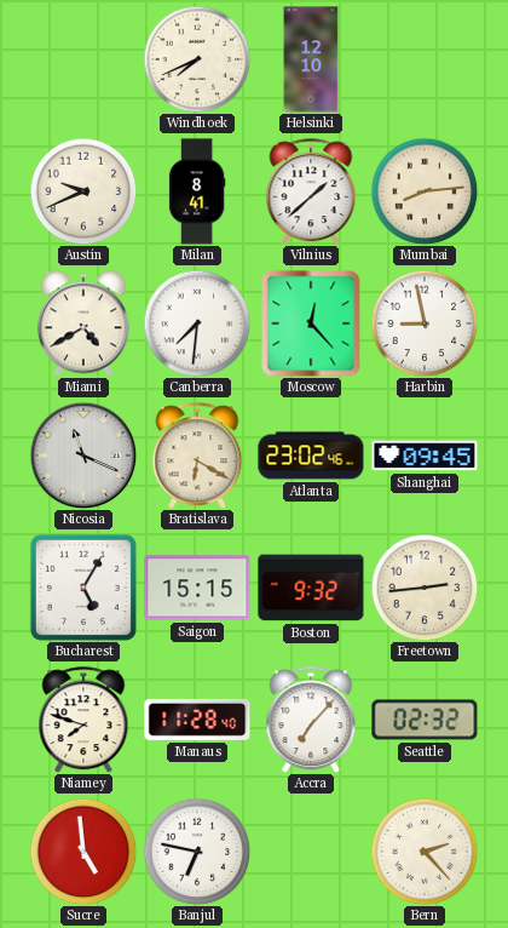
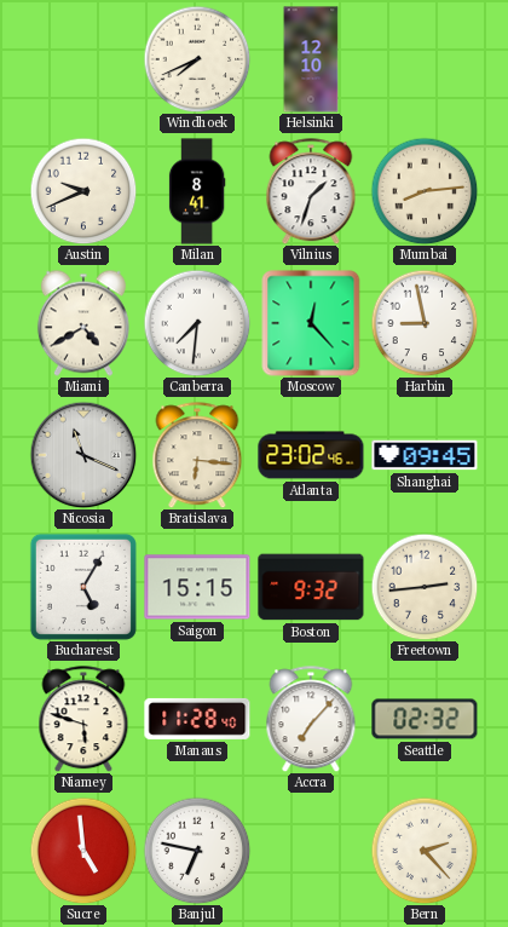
Vilnius: 1:38 -> 1:33 (311, 191)
Bratislava: 6:20 -> 6:16 (197, 455)
Niamey: 7:48 -> 5:48 (83, 719)
